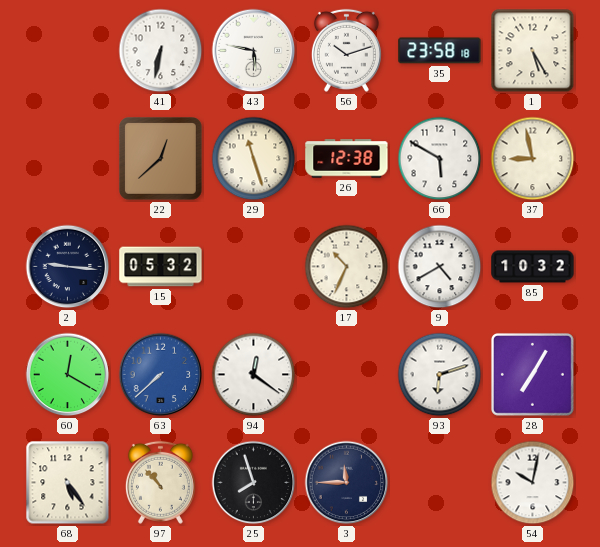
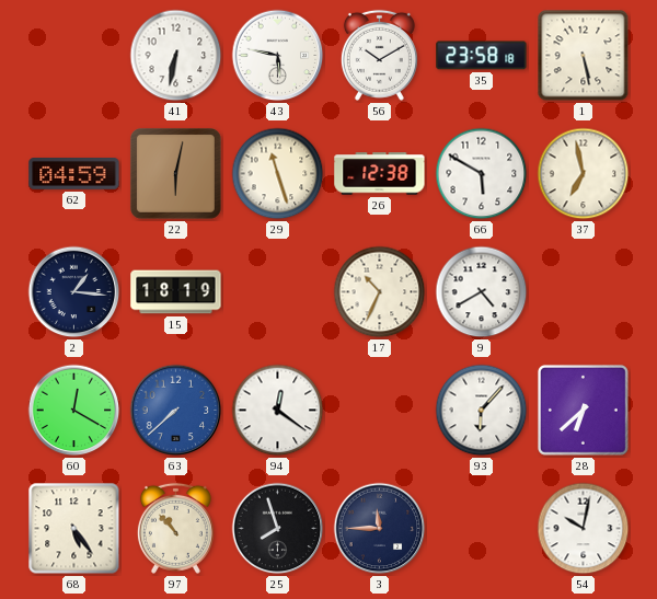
56: 10:12 -> 10:10 (379, 55)
1: 5:25 -> 5:28 (584, 56)
62: none -> 04:59 (74, 174)
22: 12:38 -> 6:02 (176, 174)
37: 8:58 -> 6:58 (584, 174)
2: 9:16 -> 1:16 (74, 292)
15: 05:32 -> 18:19 (176, 292)
85: 10:32 -> none (533, 267)
93: 6:12 -> 6:07 (482, 411)
28: 7:05 -> 6:38 (583, 410)
